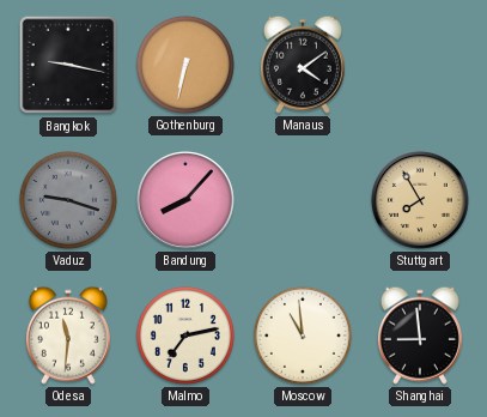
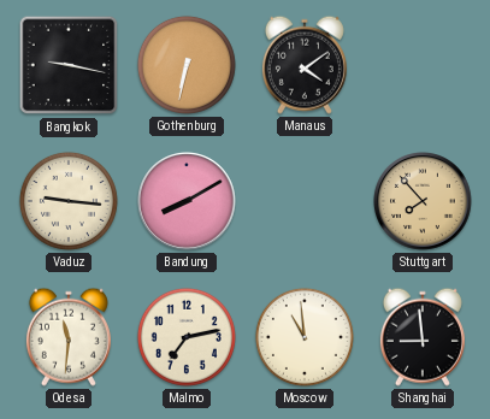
Vaduz: 9:18 -> 9:16 (69, 201)
Vaduz dial: grey -> cream (69, 201)
Bandung: 8:07 -> 8:10 (188, 202)
Stuttgart: 7:55 -> 7:53 (424, 202)
